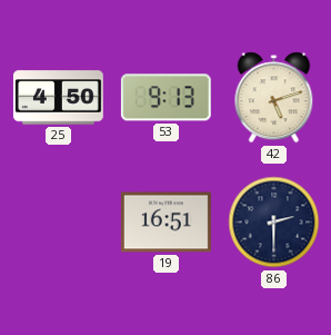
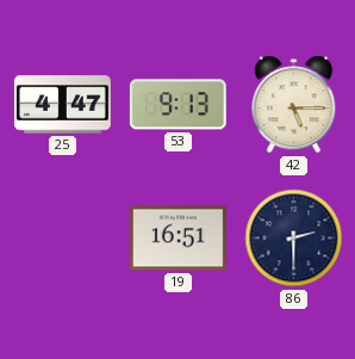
25: 4:50 -> 4:47 (63, 105)
42: 5:12 -> 5:15 (294, 105)
